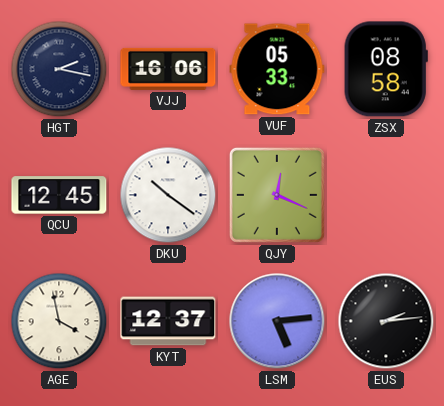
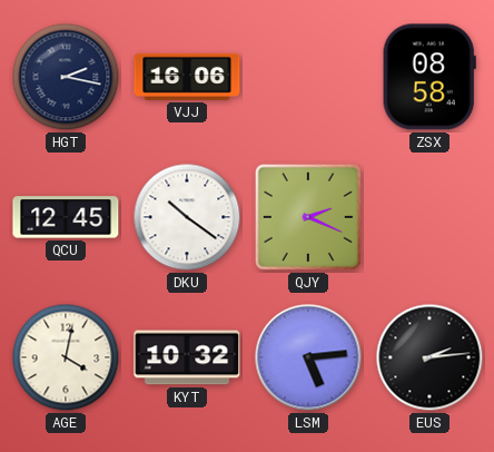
VUF: 05:33 -> none (277, 69)
QJY: 12:19 -> 2:19 (308, 217)
AGE: 3:58 -> 4:02 (66, 357)
KYT: 12:37 -> 10:32 (187, 357)
